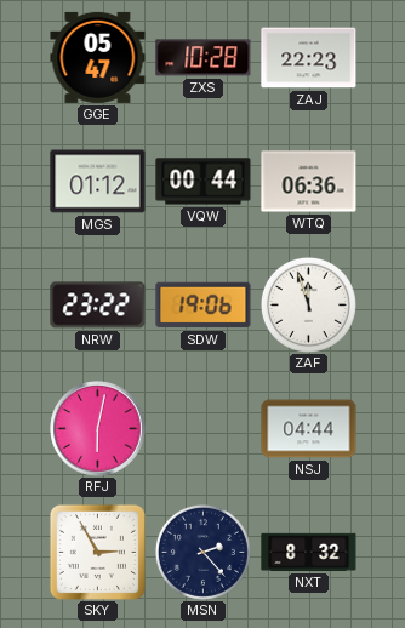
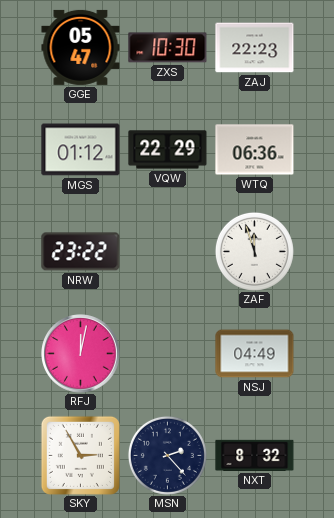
ZXS: 10:28 -> 10:30 (168, 48)
VQW: 00:44 -> 22:29 (168, 150)
SDW: 19:06 -> none (204, 306)
RFJ: 6:02 -> 12:02 (81, 354)
NSJ: 04:44 -> 04:49 (255, 354)
